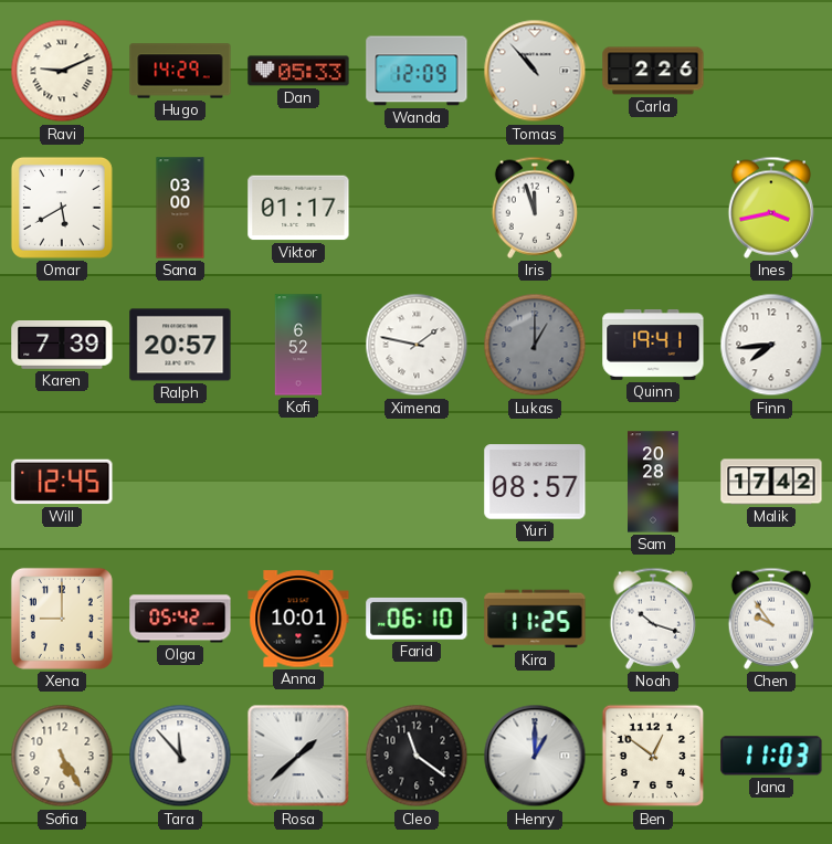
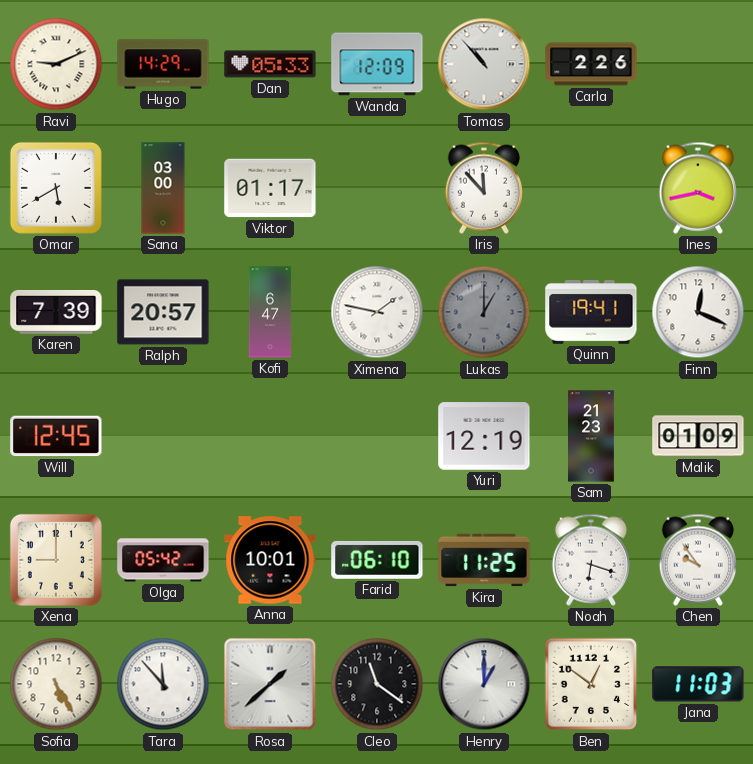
Iris: 11:57 -> 11:53 (483, 188)
Kofi: 6:52 -> 6:47 (270, 312)
Finn: 7:44 -> 12:19 (698, 312)
Yuri: 08:57 -> 12:19 (484, 436)
Sam: 20:28 -> 21:23 (592, 436)
Malik: 17:42 -> 01:09 (698, 436)
Noah: 10:18 -> 6:18 (590, 560)
